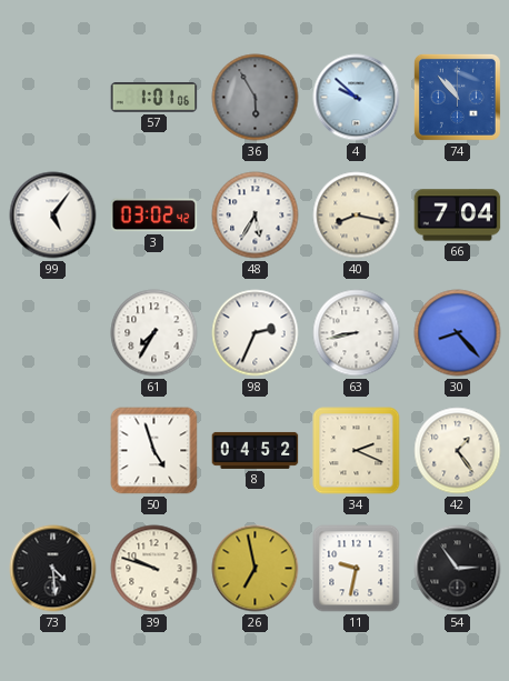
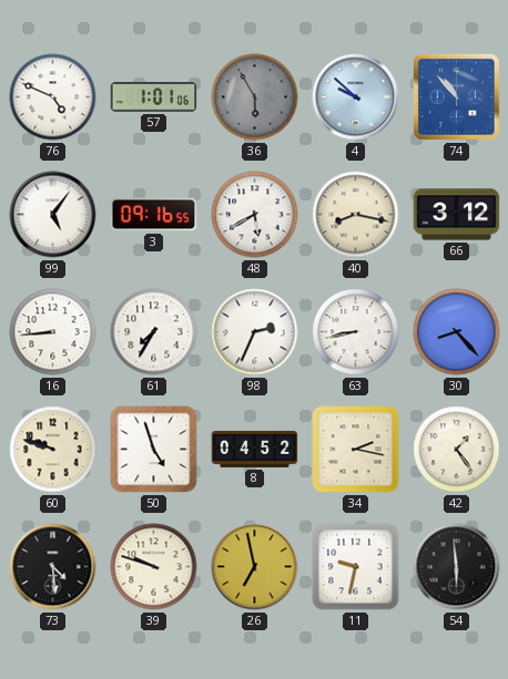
76: none -> 4:49 (53, 97)
3: 03:02 -> 09:16 (154, 215)
48: 5:35 -> 5:40 (255, 215)
66: 7:04 -> 3:12 (457, 215)
16: none -> 8:44 (53, 332)
60: none -> 9:48 (53, 450)
34: 2:19 -> 2:17 (356, 450)
54: 2:54 -> 5:59 (457, 567)
